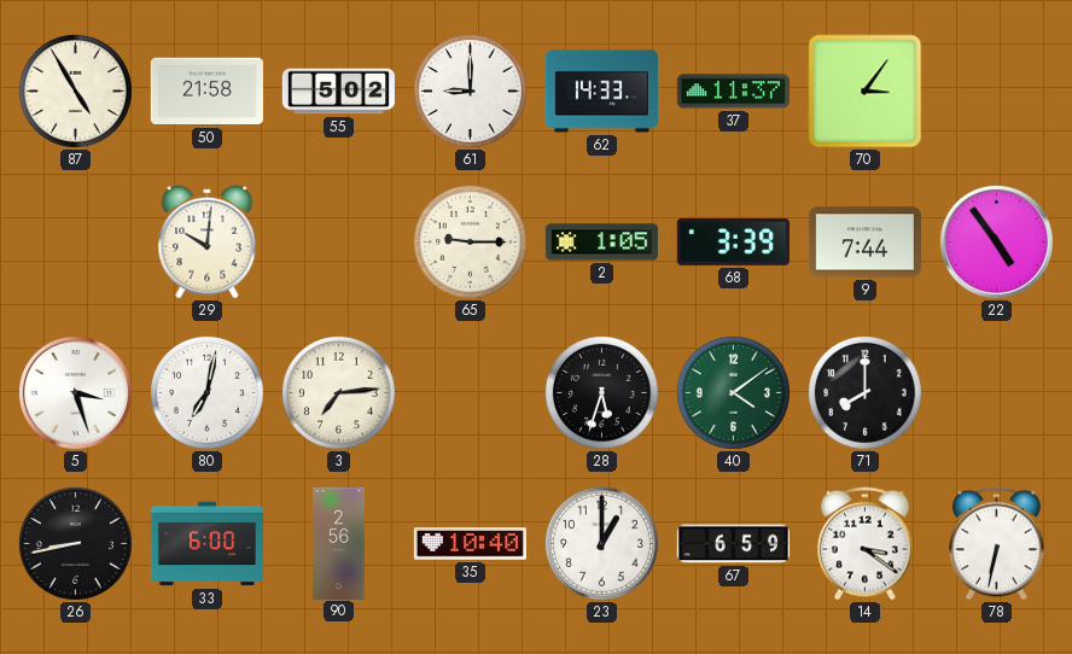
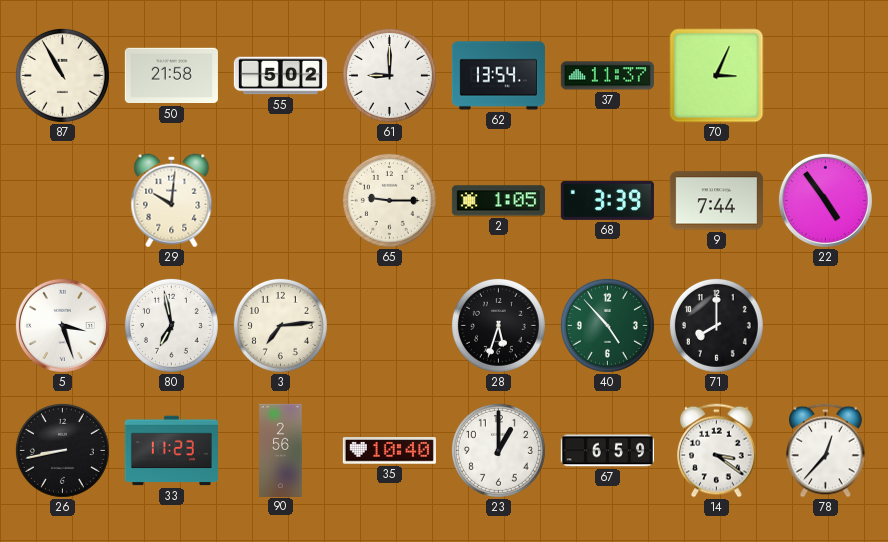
87: 4:55 -> 10:55 (62, 75)
62: 14:33 -> 13:54 (498, 76)
70: 3:06 -> 3:04 (717, 76)
80: 7:02 -> 6:58 (171, 325)
40: 4:09 -> 4:53 (607, 325)
33: 6:00 -> 11:23 (171, 451)
78: 6:32 -> 12:37 (826, 451)
